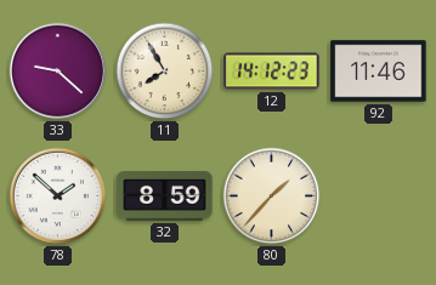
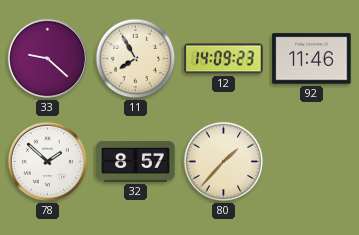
12: 14:12 -> 14:09 (224, 59)
32: 8:59 -> 8:57 (136, 162)
